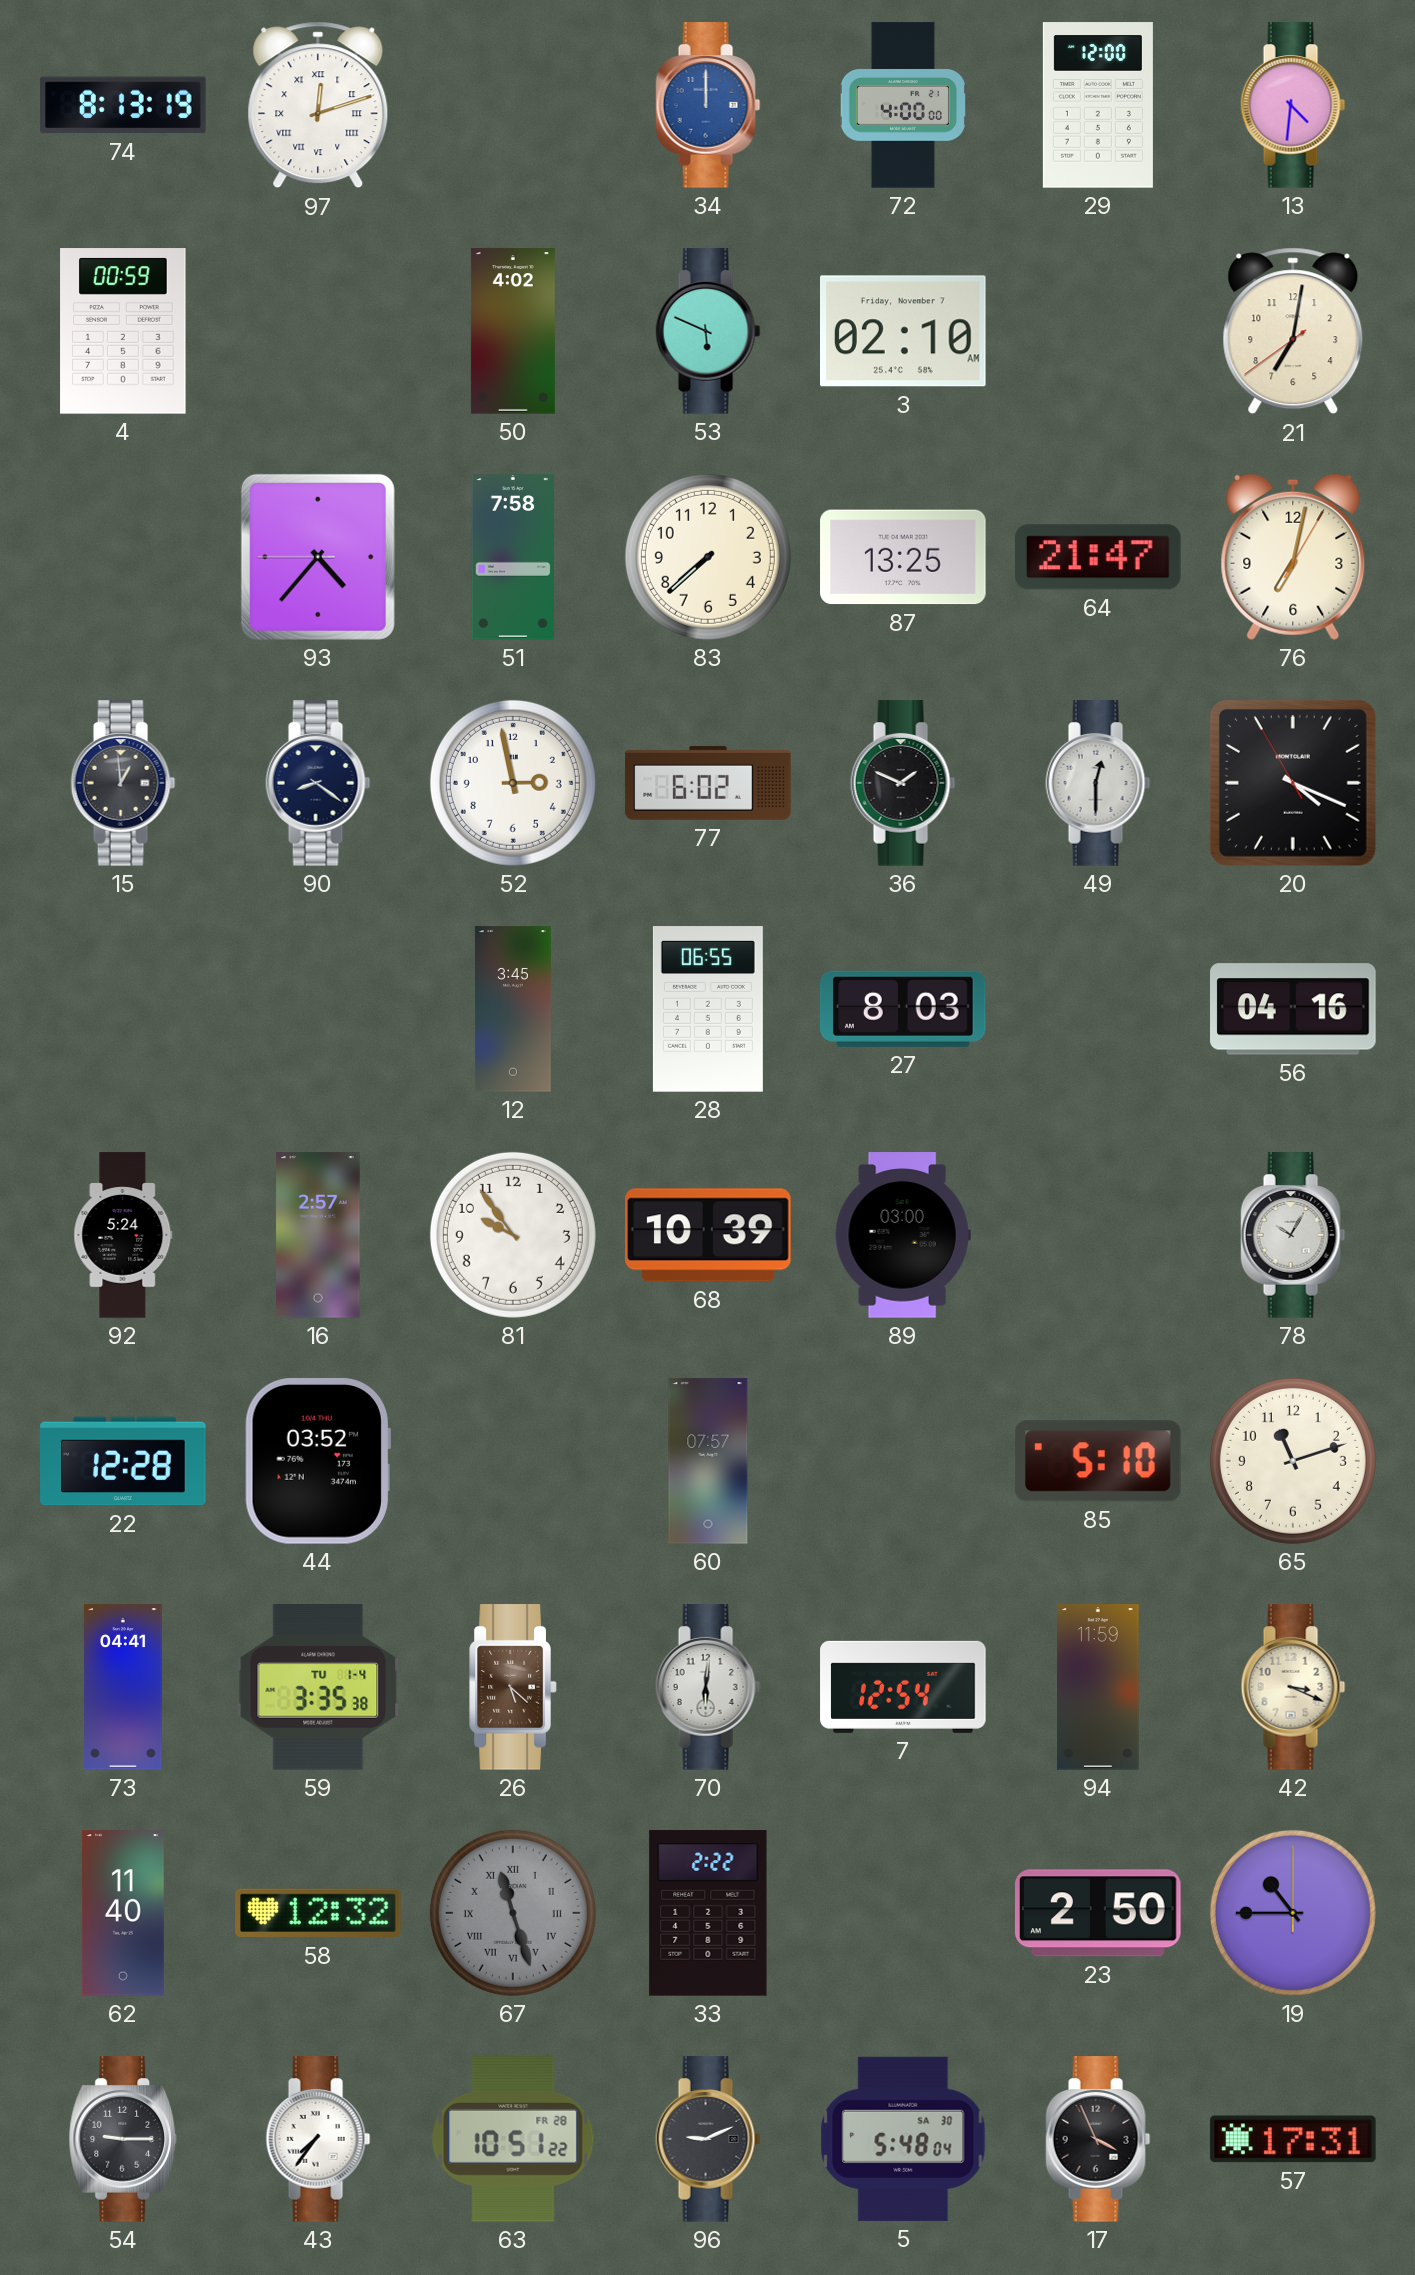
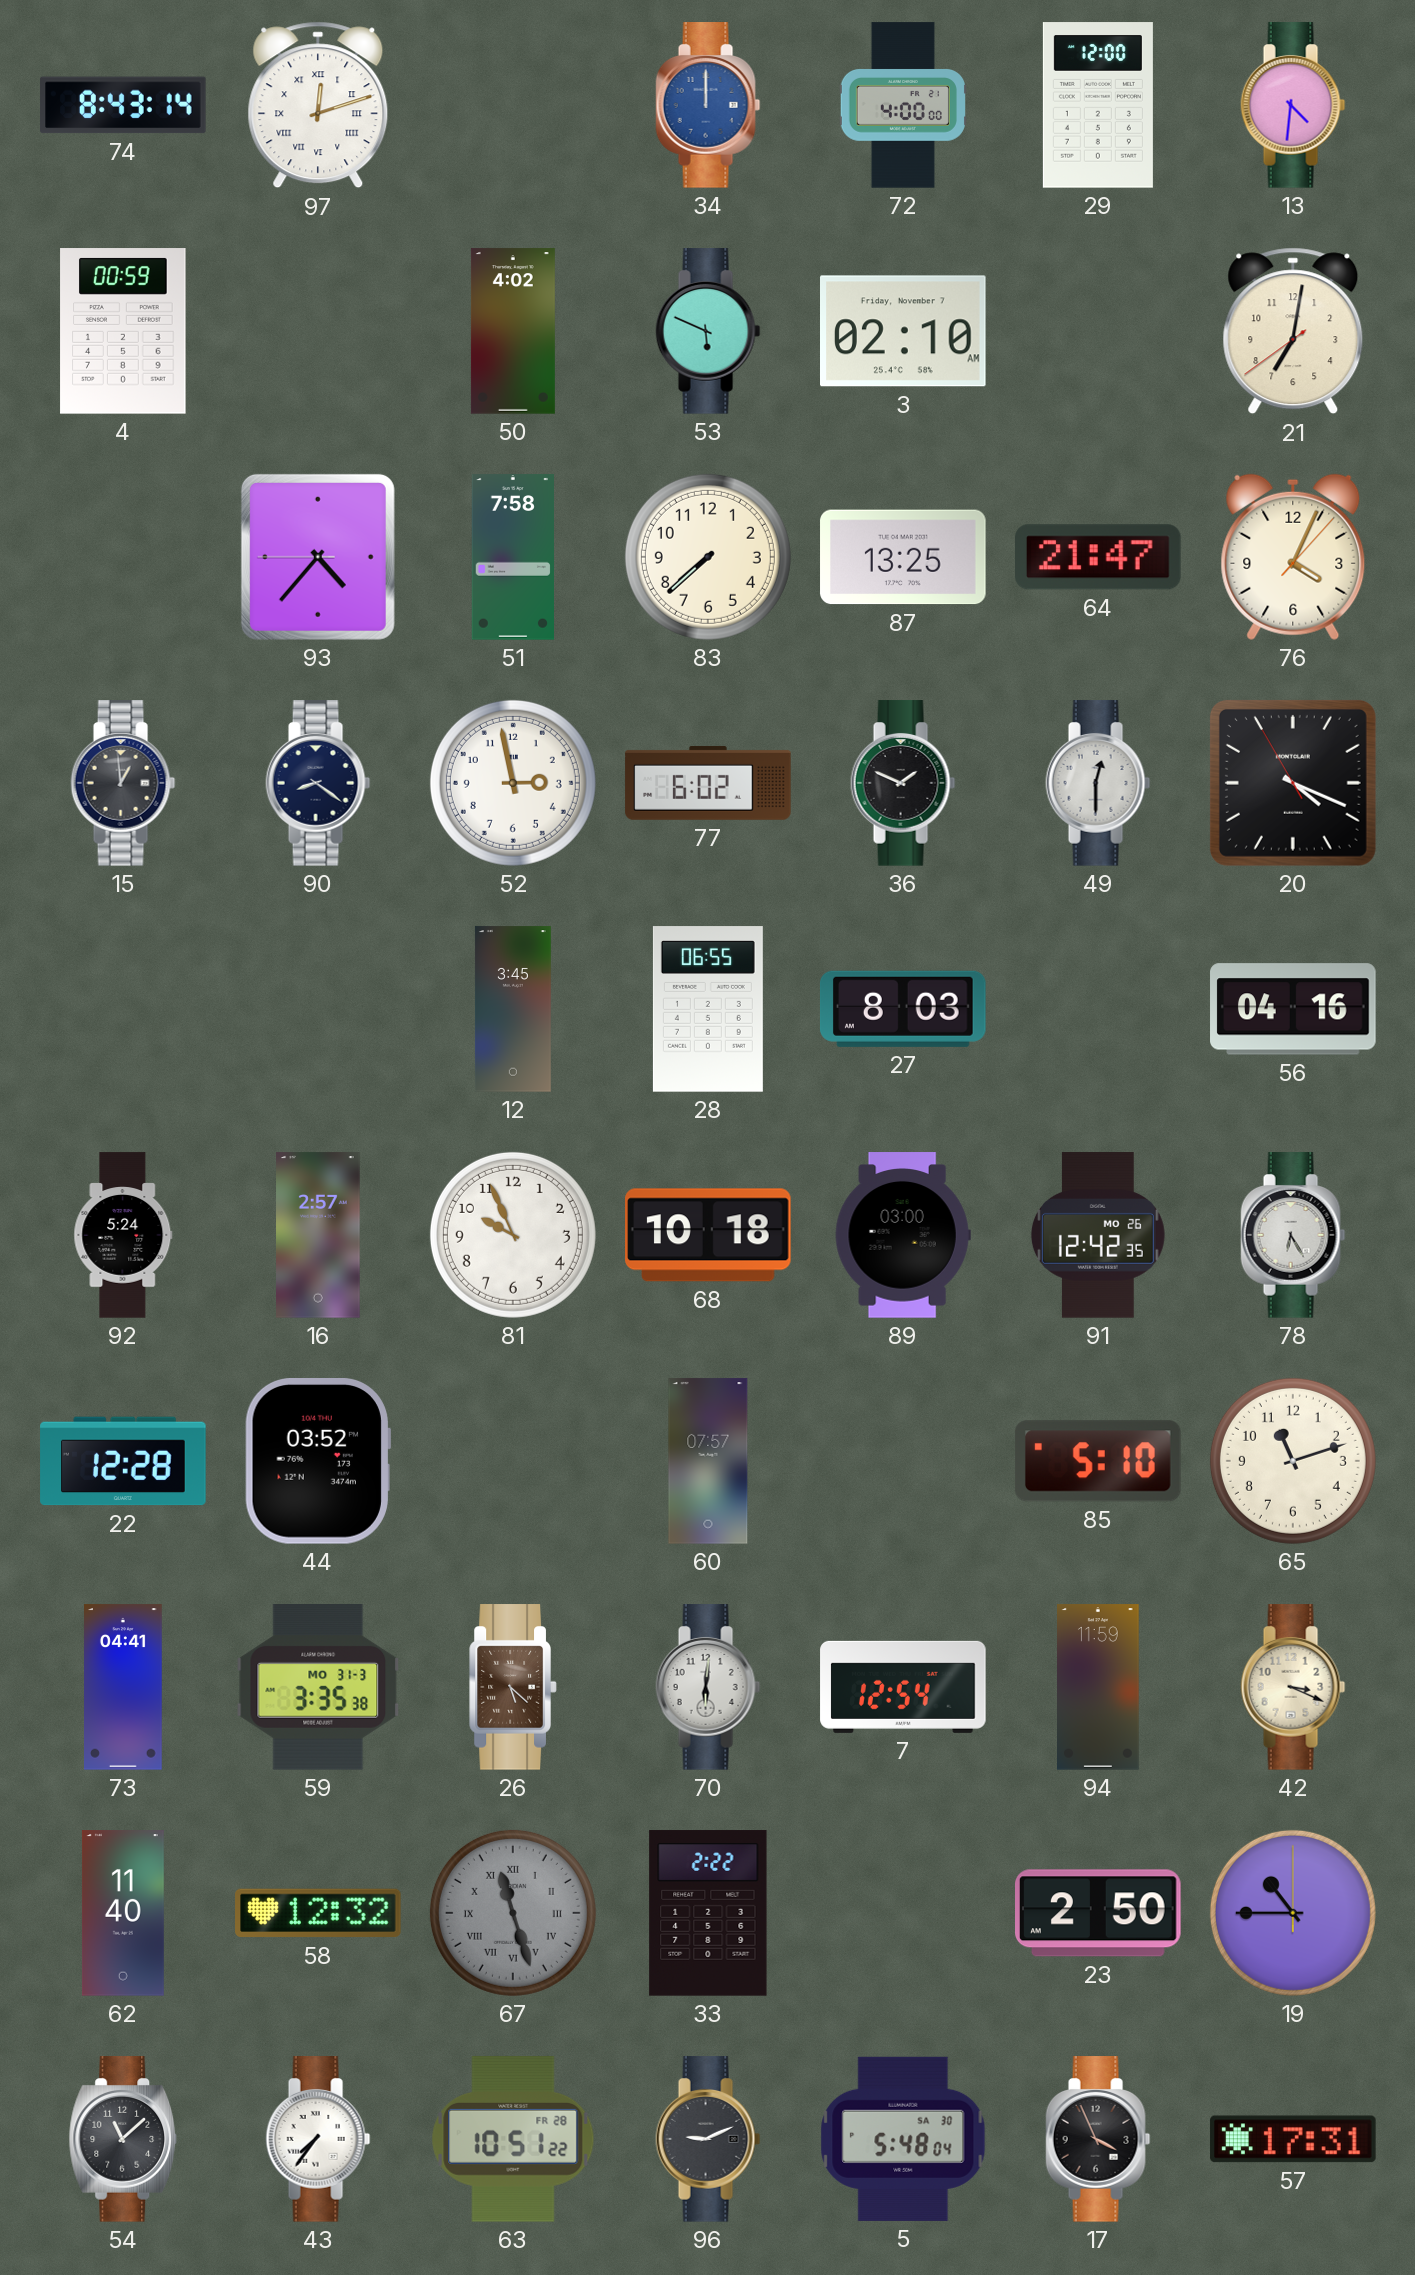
74: 8:13 -> 8:43 (123, 105)
76: 7:02 -> 4:04 (1293, 557)
81: 9:54 -> 9:56 (513, 1235)
68: 10:39 -> 10:18 (708, 1235)
91: none -> 12:42 (1098, 1235)
78: 10:05 -> 6:25 (1293, 1235)
59 date: TU 1-4 -> MO 31-3 (318, 1688)
54: 9:15 -> 11:08 (123, 2139)
